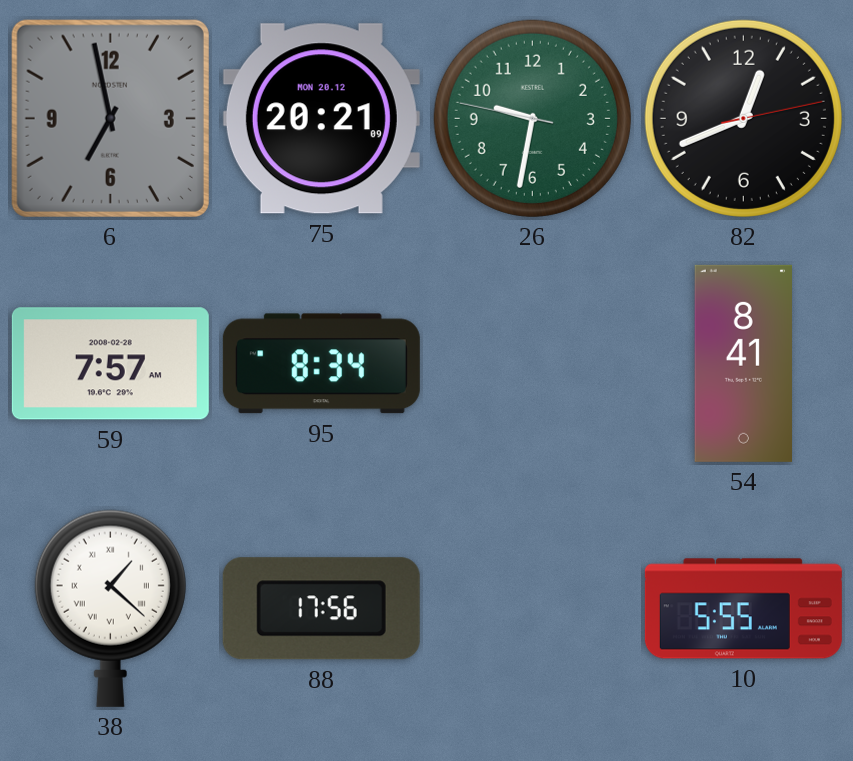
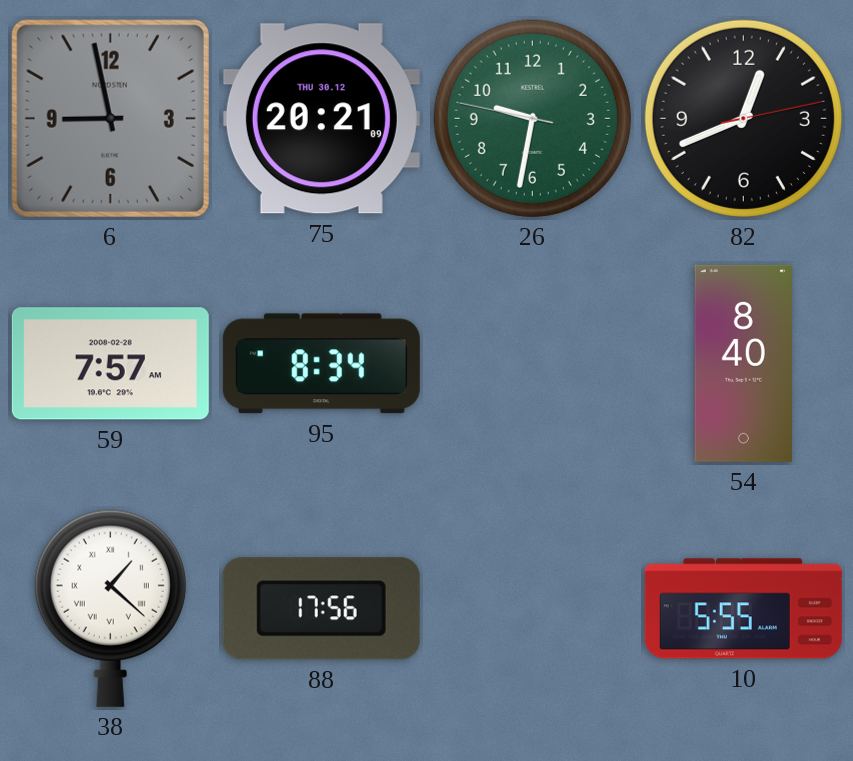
6: 6:58 -> 8:58 (110, 118)
75 date: MON 20.12 -> THU 30.12 (321, 119)
54: 8:41 -> 8:40 (744, 363)
